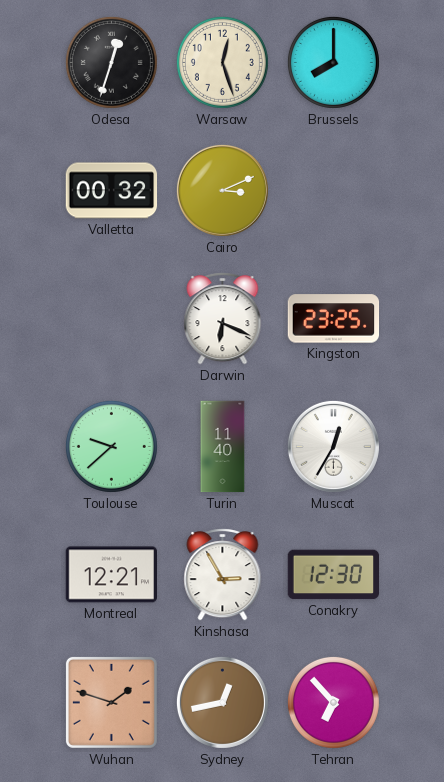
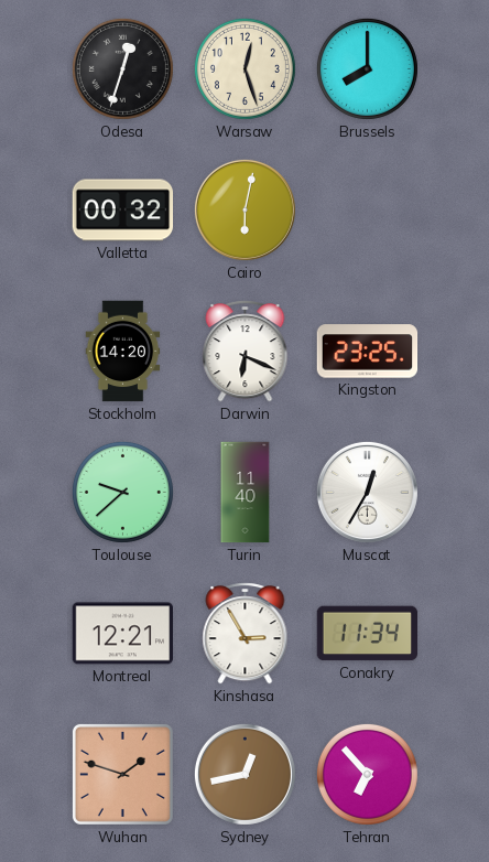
Cairo: 3:11 -> 6:02 (244, 209)
Stockholm: none -> 14:20 (123, 352)
Conakry: 12:30 -> 11:34 (368, 634)
